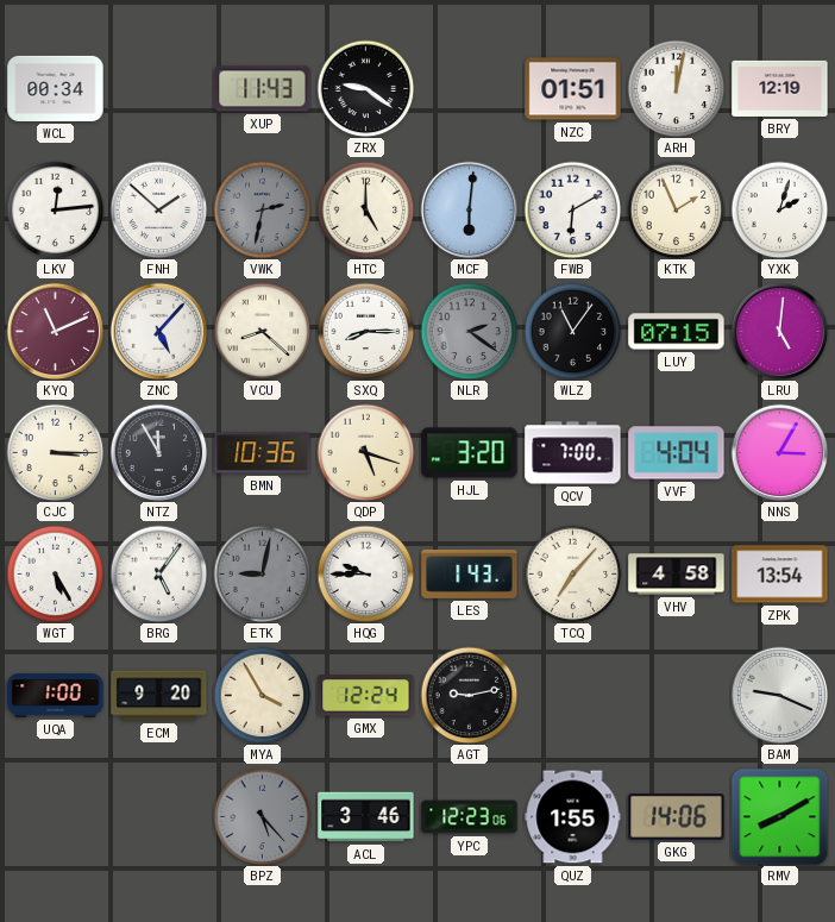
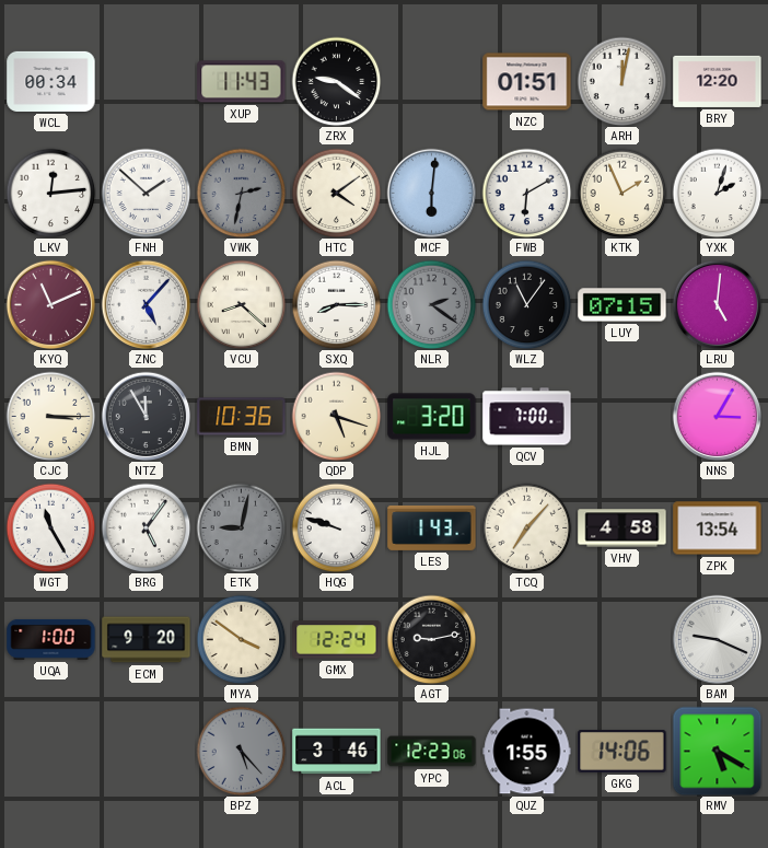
BRY: 12:19 -> 12:20 (718, 81)
HTC: 5:00 -> 4:09 (336, 193)
VVF: 4:04 -> none (677, 453)
WGT: 5:25 -> 11:25 (50, 527)
HQG: 9:45 -> 9:48 (336, 527)
MYA: 3:55 -> 3:51 (241, 639)
RMV: 8:10 -> 5:20 (717, 751)
